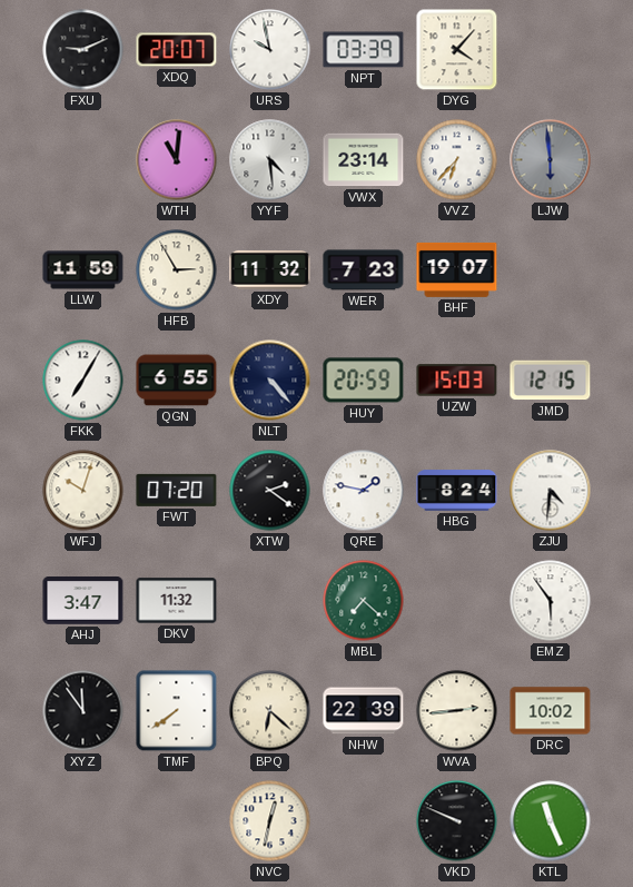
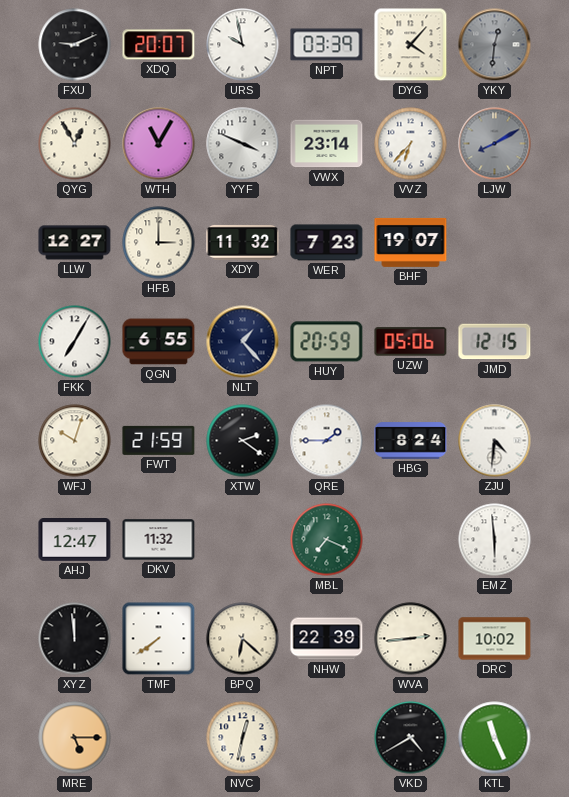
YKY: none -> 12:31 (495, 45)
QYG: none -> 12:55 (75, 144)
WTH: 11:01 -> 11:05 (159, 144)
YYF: 4:29 -> 3:49 (243, 144)
LJW: 5:59 -> 8:10 (495, 144)
LLW: 11:59 -> 12:27 (75, 243)
HFB: 2:55 -> 3:00 (159, 243)
NLT: 4:23 -> 1:23 (243, 342)
UZW: 15:03 -> 05:06 (411, 342)
FWT: 07:20 -> 21:59 (159, 440)
QRE: 1:47 -> 1:45 (327, 441)
AHJ: 3:47 -> 12:47 (75, 540)
MBL: 7:22 -> 7:19 (327, 540)
EMZ: 5:54 -> 5:59 (495, 540)
XYZ: 11:54 -> 11:59 (75, 639)
MRE: none -> 5:15 (75, 738)
VKD: 9:49 -> 4:40 (411, 738)
